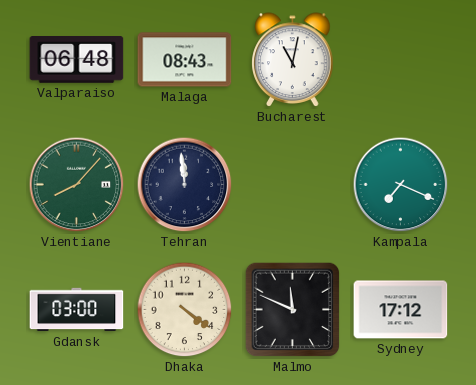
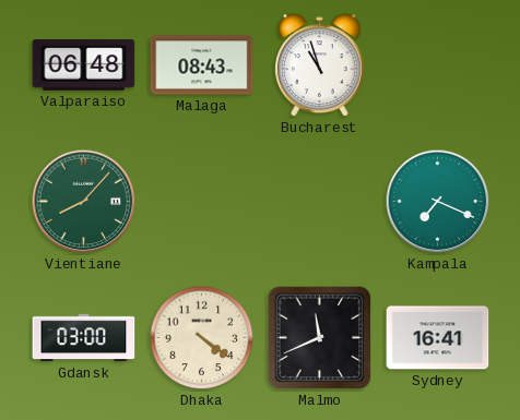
Bucharest: 11:02 -> 10:57 (320, 65)
Tehran: 11:59 -> none (185, 185)
Malmo: 11:49 -> 11:41 (320, 338)
Sydney: 17:12 -> 16:41 (438, 338)
